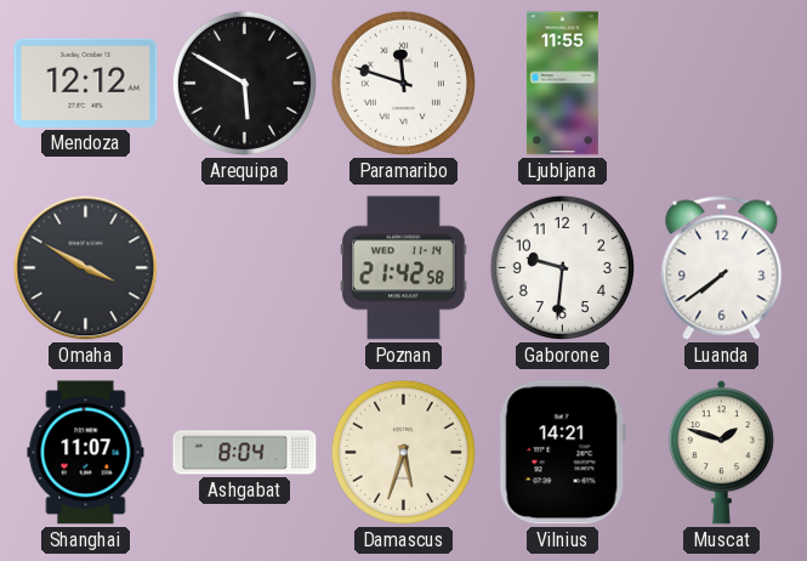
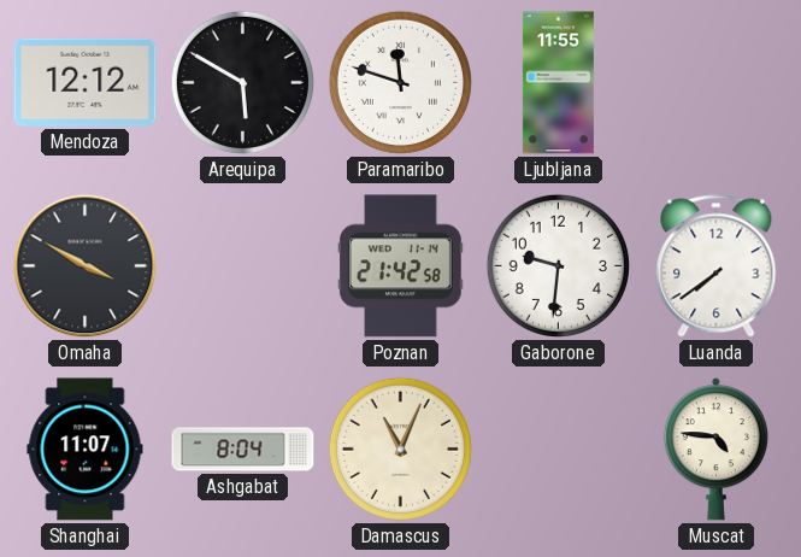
Damascus: 5:33 -> 11:04 (400, 448)
Vilnius: 14:21 -> none (562, 453)
Muscat: 1:48 -> 4:46 (715, 450)
